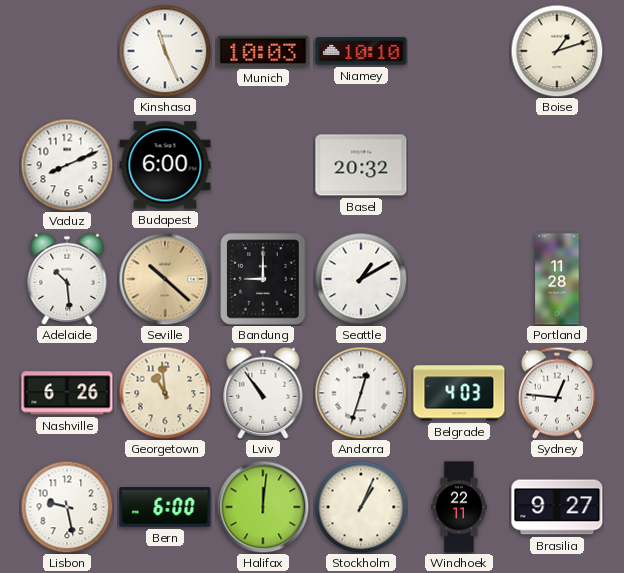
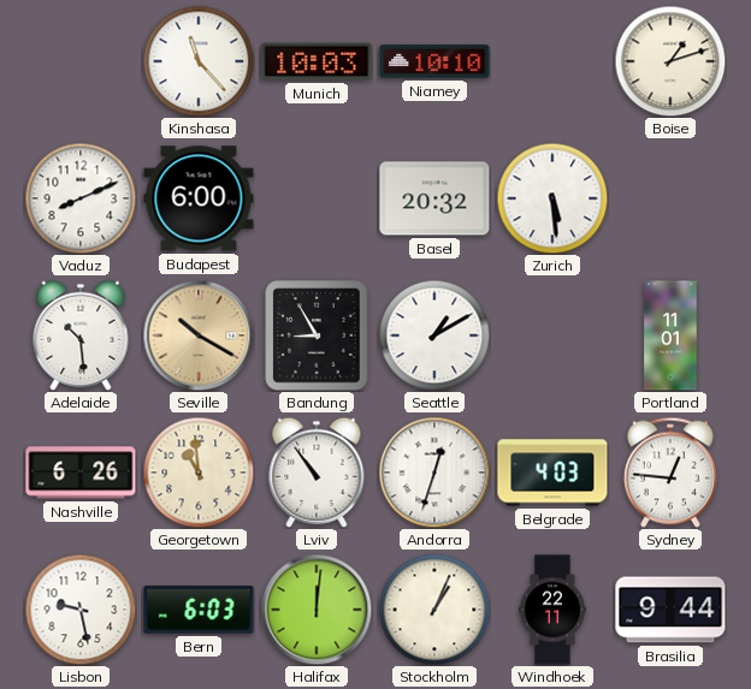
Kinshasa: 11:26 -> 11:23 (199, 61)
Zurich: none -> 5:29 (552, 198)
Seville: 10:22 -> 10:20 (199, 335)
Bandung: 9:00 -> 8:55 (317, 335)
Portland: 11:28 -> 11:01 (670, 335)
Bern: 6:00 -> 6:03 (199, 610)
Brasilia: 9:27 -> 9:44 (670, 610)
